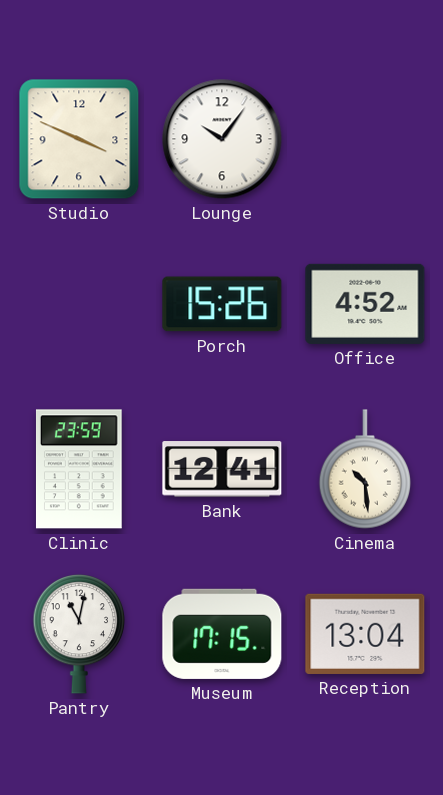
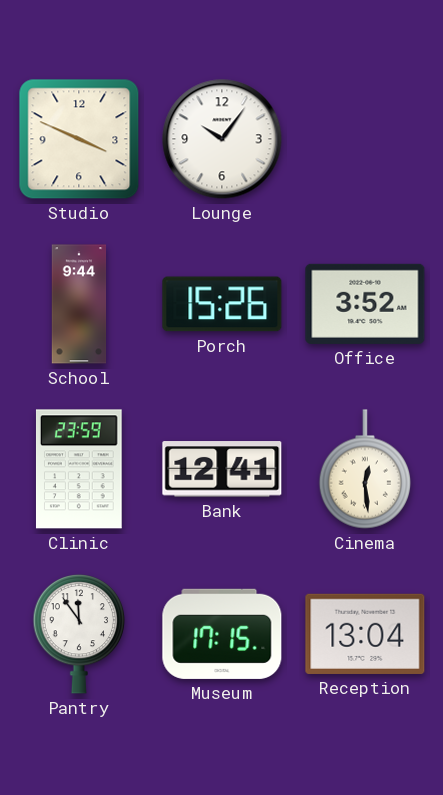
School: none -> 9:44 (79, 304)
Office: 4:52 -> 3:52 (365, 304)
Cinema: 10:29 -> 12:29 (365, 469)
Pantry: 11:02 -> 11:54 (79, 634)
